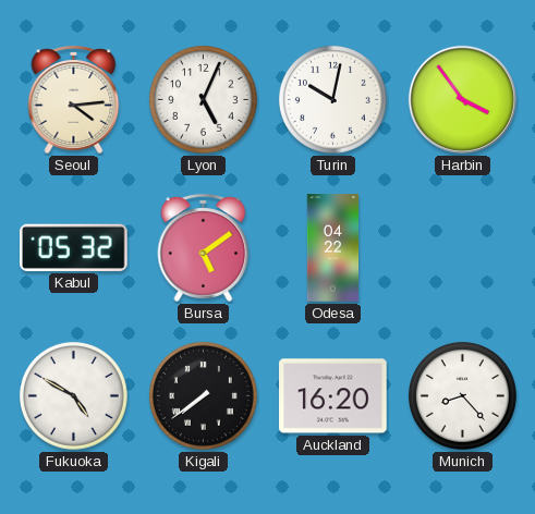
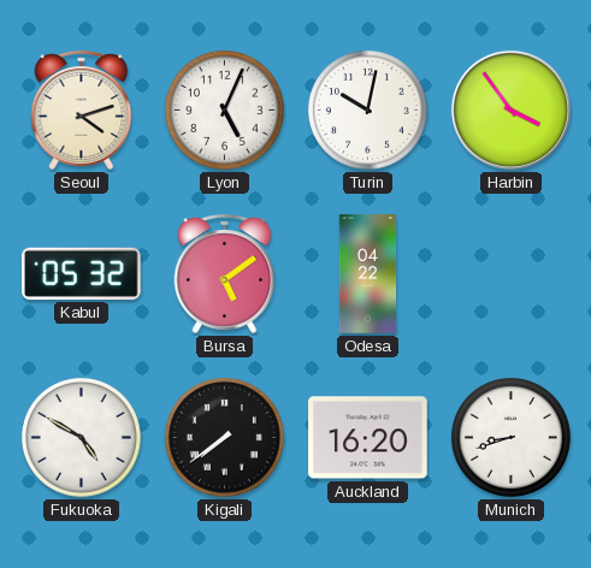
Seoul: 4:14 -> 4:12 (82, 110)
Munich: 8:23 -> 8:42 (510, 437)
